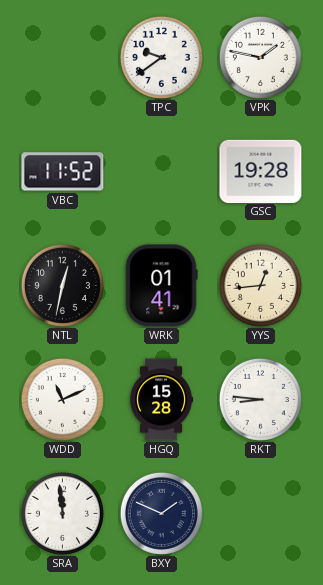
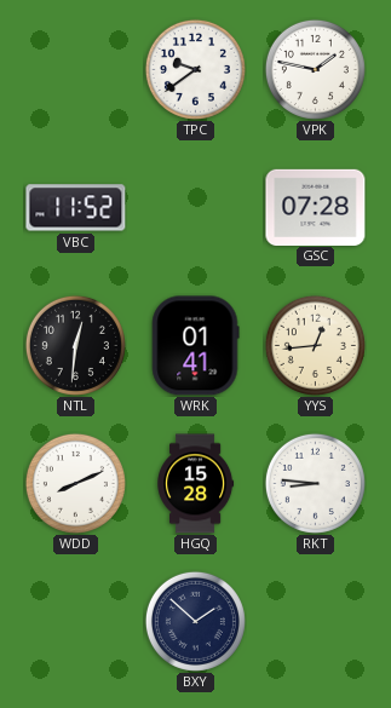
GSC: 19:28 -> 07:28 (316, 207)
NTL: 12:32 -> 12:31 (75, 345)
WDD: 11:11 -> 8:11 (75, 483)
SRA: 11:59 -> none (62, 513)
BXY: 1:49 -> 1:52 (195, 621)
